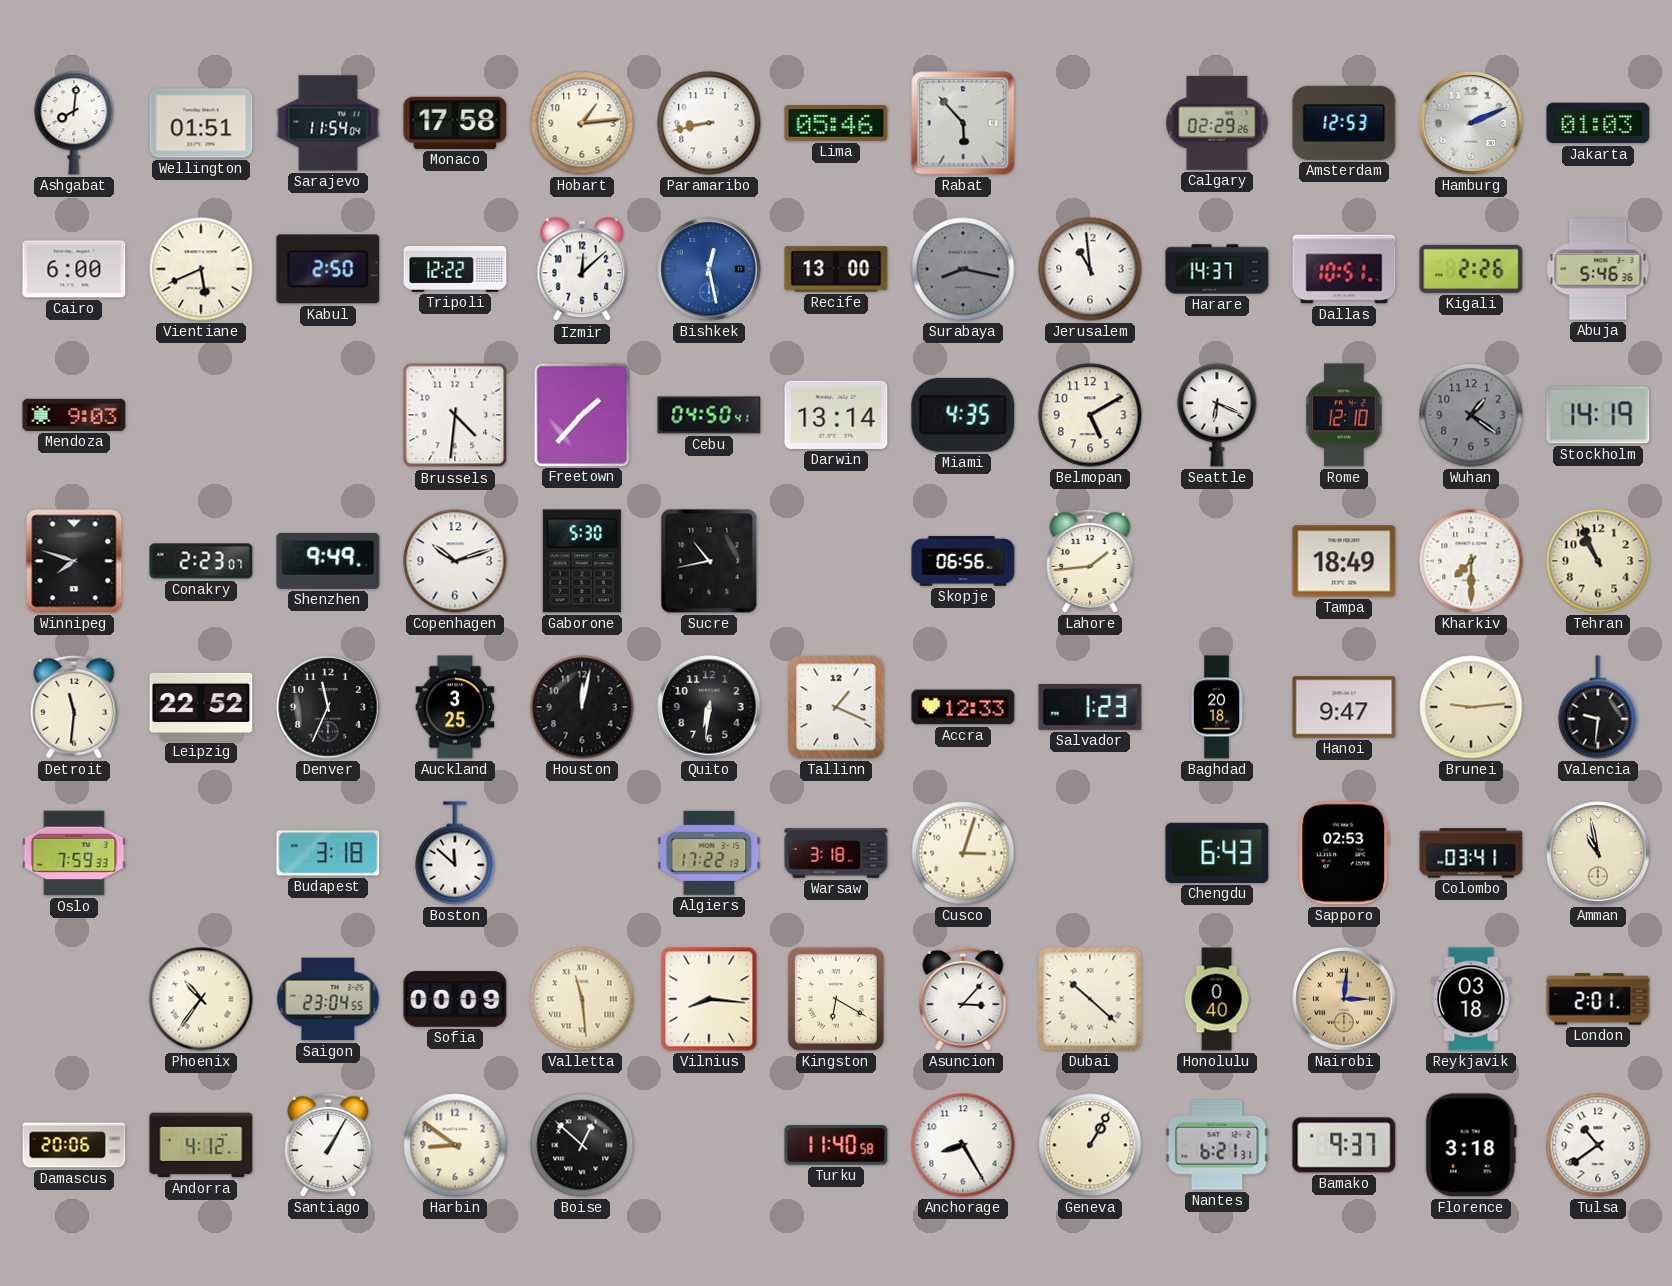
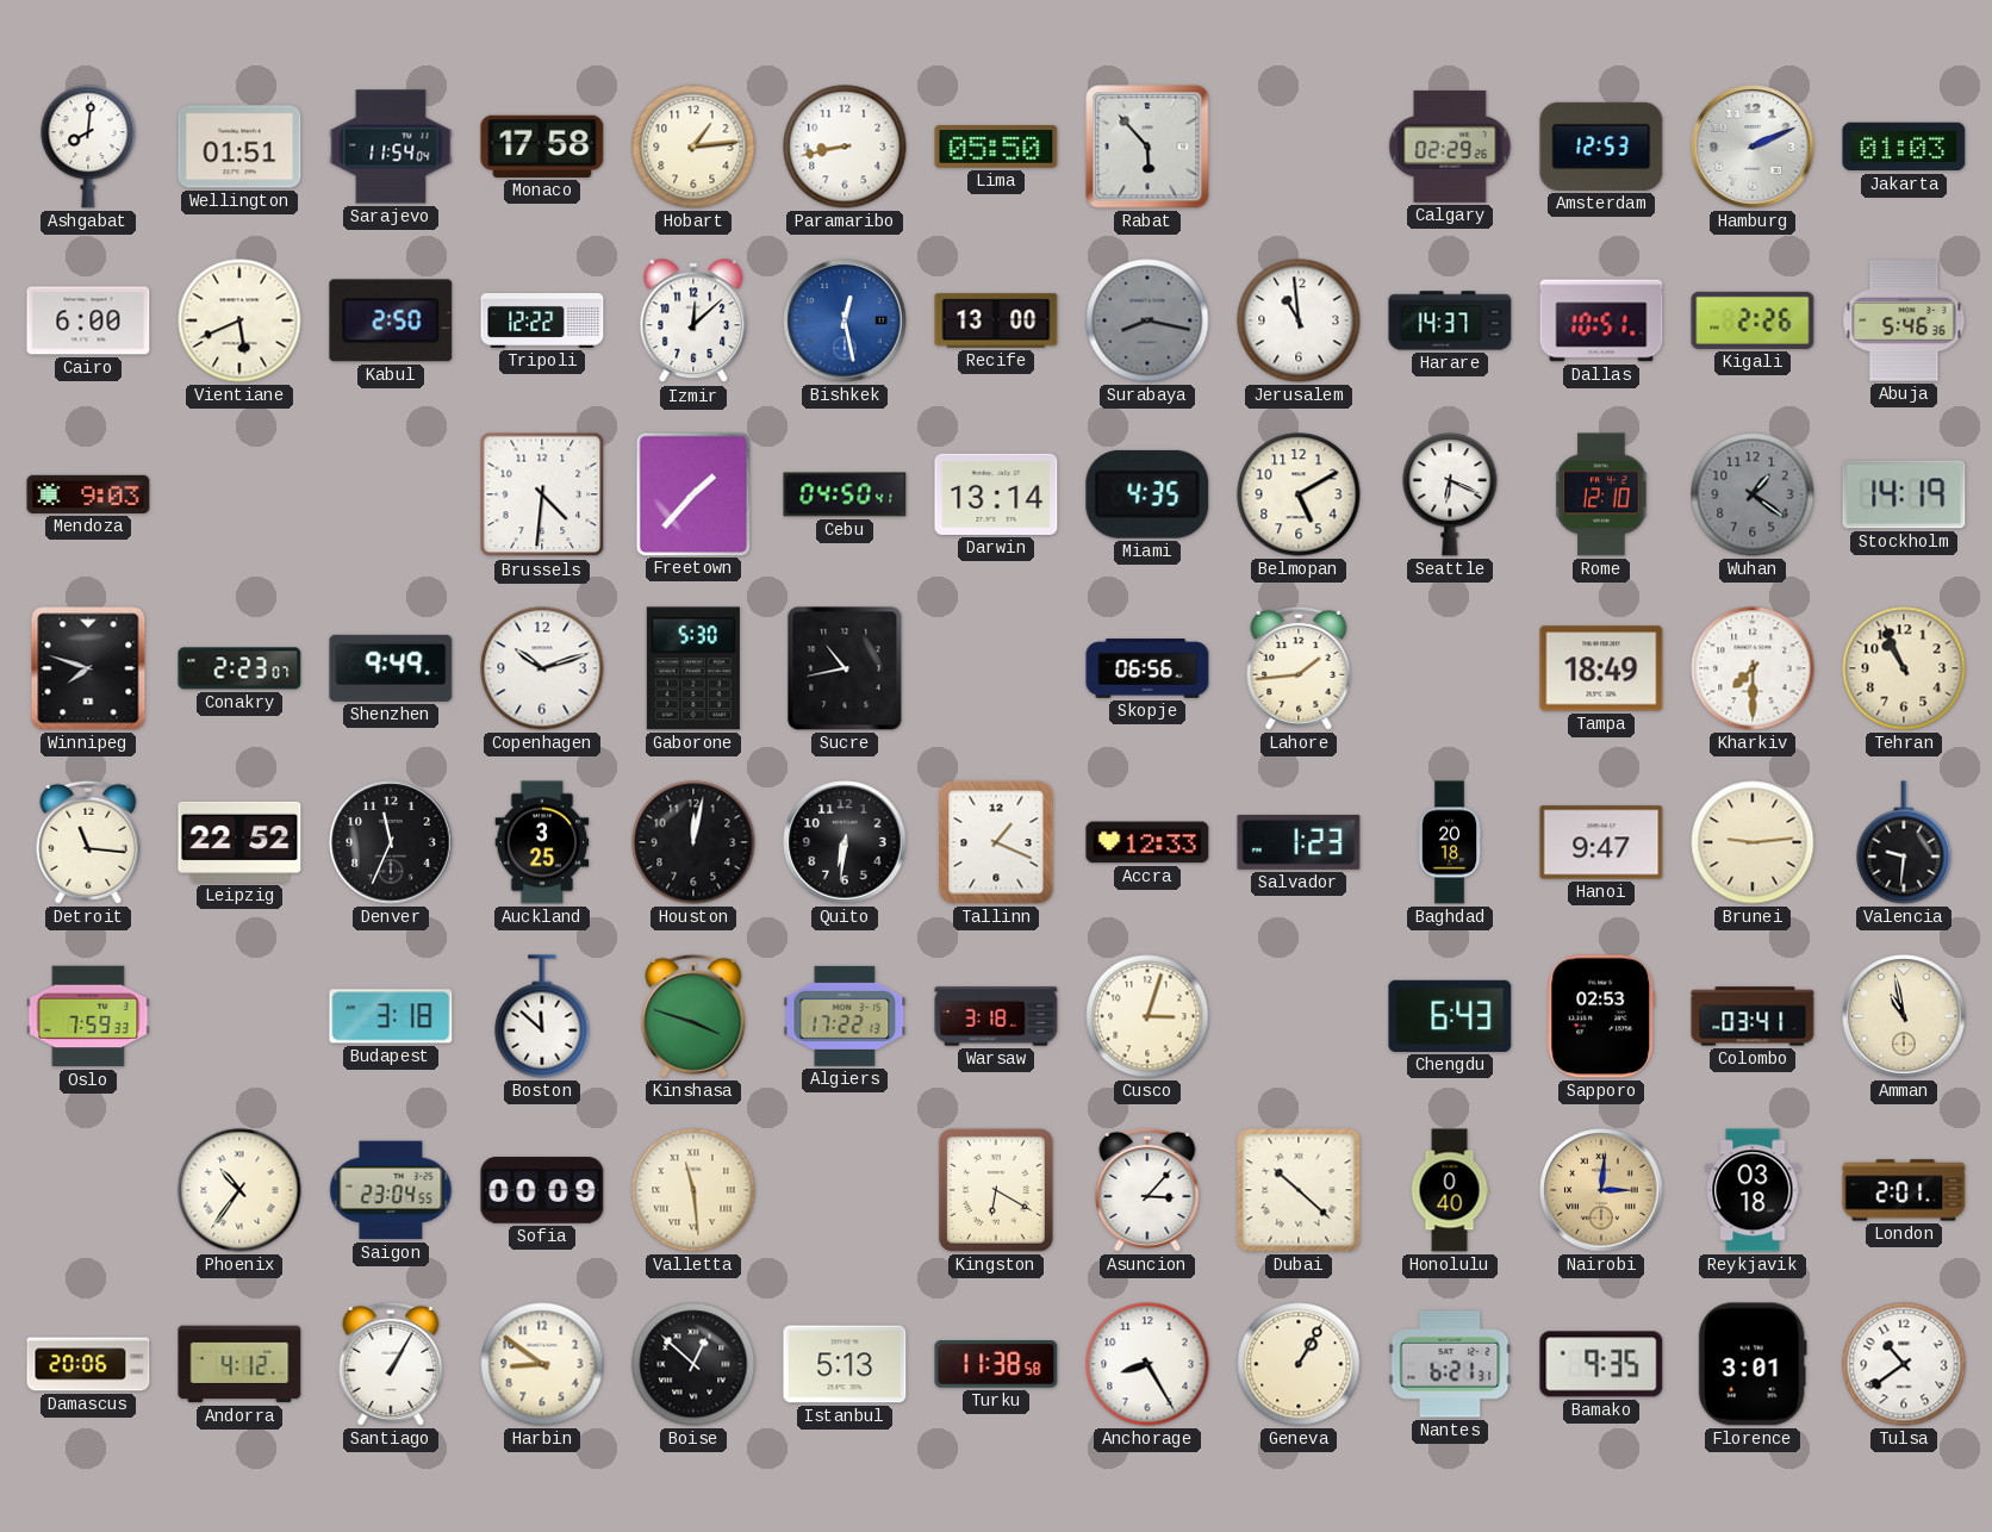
Lima: 05:46 -> 05:50 (996, 148)
Detroit: 11:31 -> 11:16 (88, 842)
Kinshasa: none -> 3:48 (693, 1016)
Vilnius: 8:16 -> none (709, 999)
Istanbul: none -> 5:13 (845, 1364)
Turku: 11:40 -> 11:38 (996, 1364)
Bamako: 9:37 -> 9:35 (1601, 1364)
Florence: 3:18 -> 3:01 (1753, 1364)
